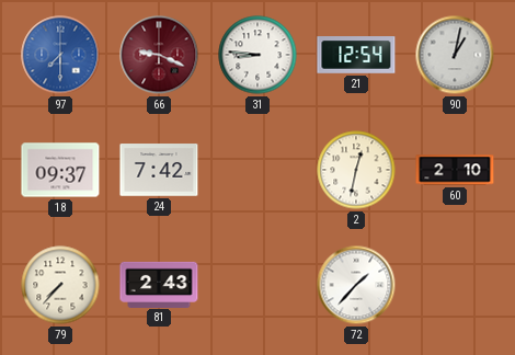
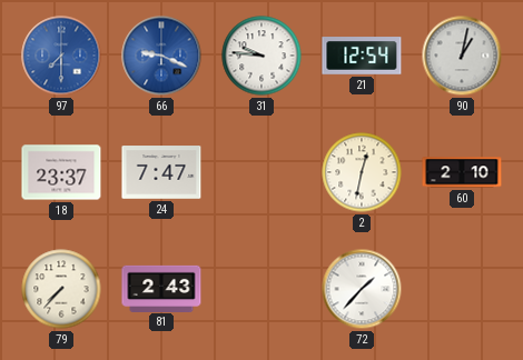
66 dial: burgundy -> blue (161, 56)
31: 8:46 -> 9:46 (261, 56)
18: 09:37 -> 23:37 (61, 172)
24: 7:42 -> 7:47 (161, 172)
